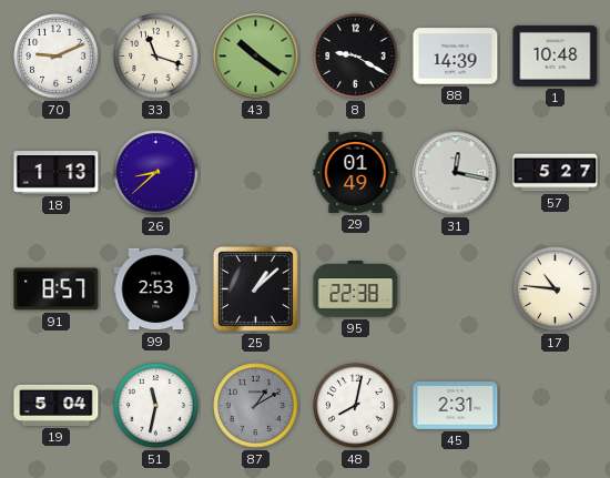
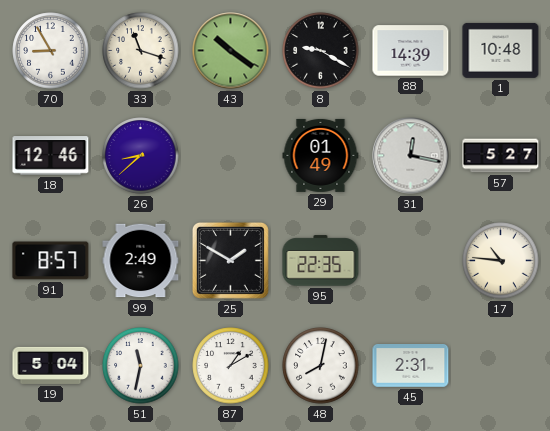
70: 9:11 -> 8:55 (51, 51)
18: 1:13 -> 12:46 (51, 156)
99: 2:53 -> 2:49 (141, 261)
25: 1:08 -> 1:50 (230, 260)
95: 22:38 -> 22:35 (321, 261)
87 dial: grey -> white (231, 366)
